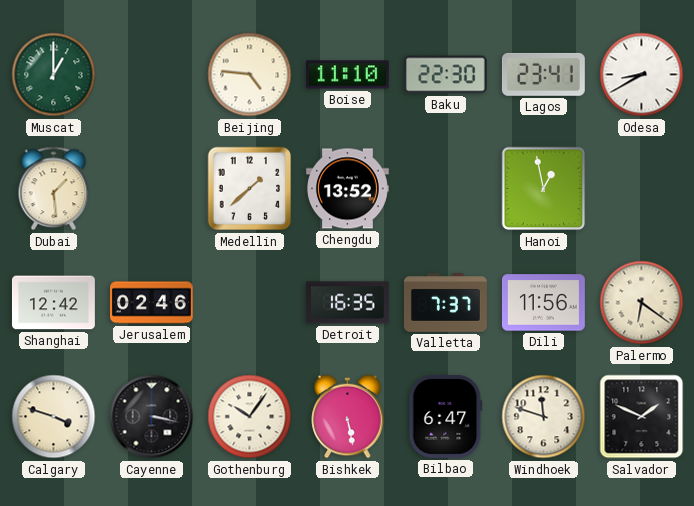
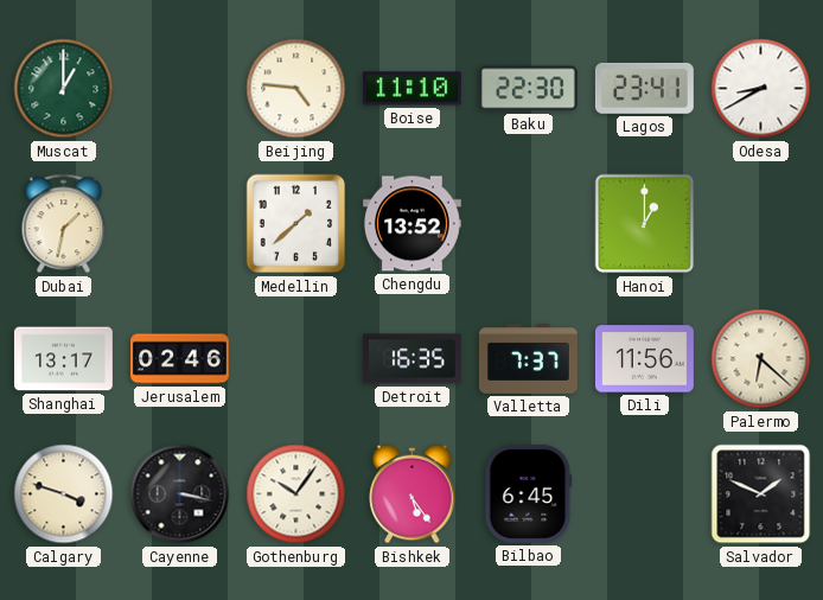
Dubai: 1:29 -> 1:32 (64, 224)
Hanoi: 12:58 -> 1:00 (645, 224)
Shanghai: 12:42 -> 13:17 (63, 359)
Palermo: 6:21 -> 6:22 (761, 359)
Bishkek: 5:28 -> 5:24 (413, 494)
Bilbao: 6:47 -> 6:45 (529, 493)
Windhoek: 11:48 -> none (544, 417)
